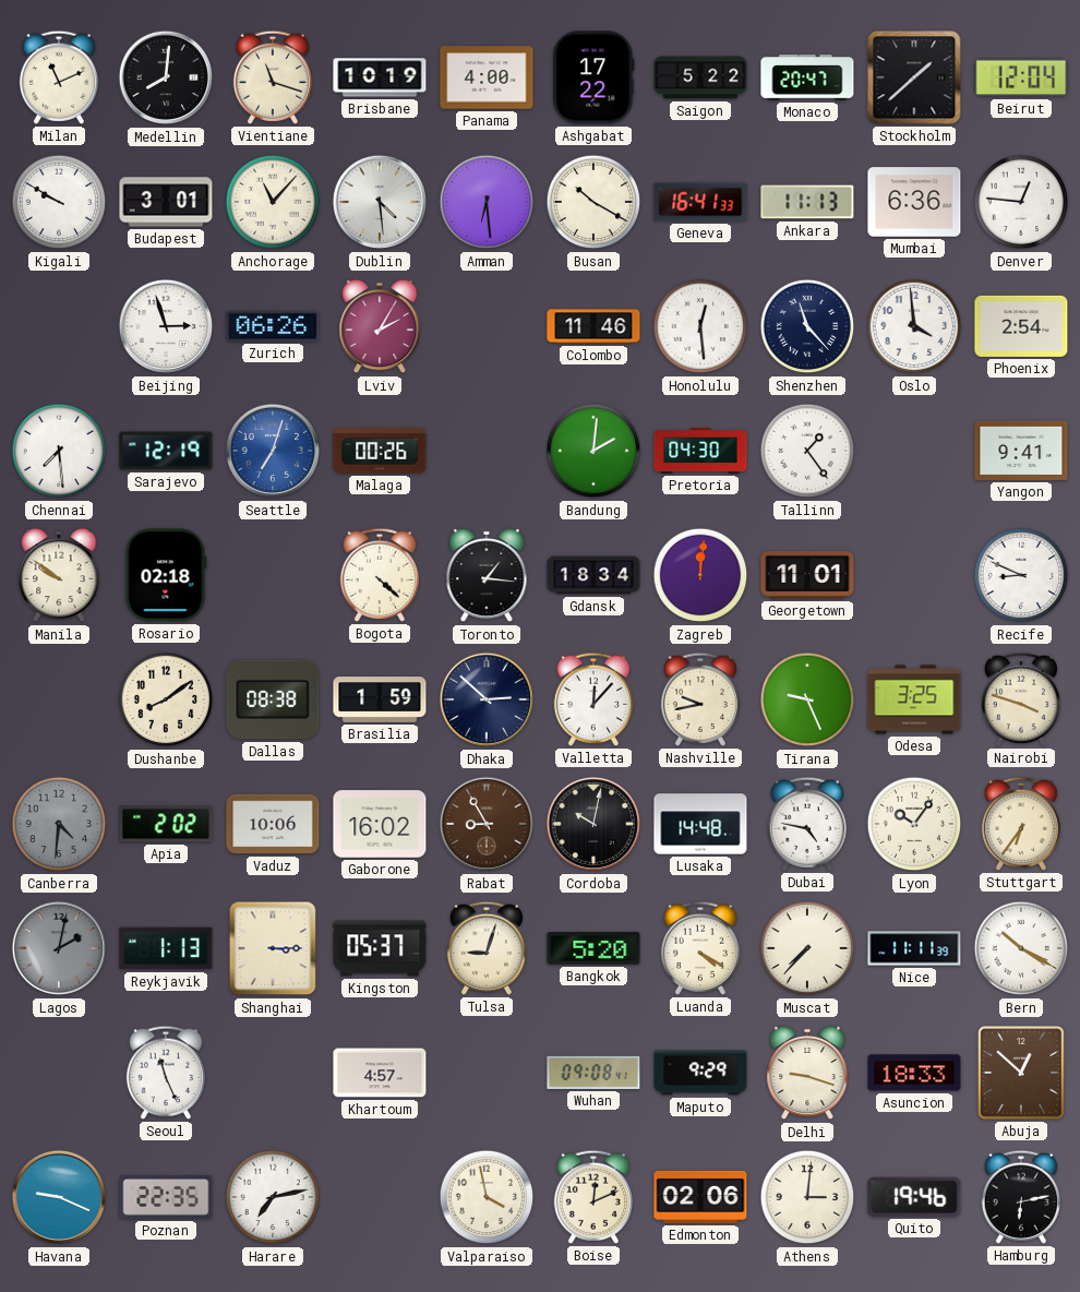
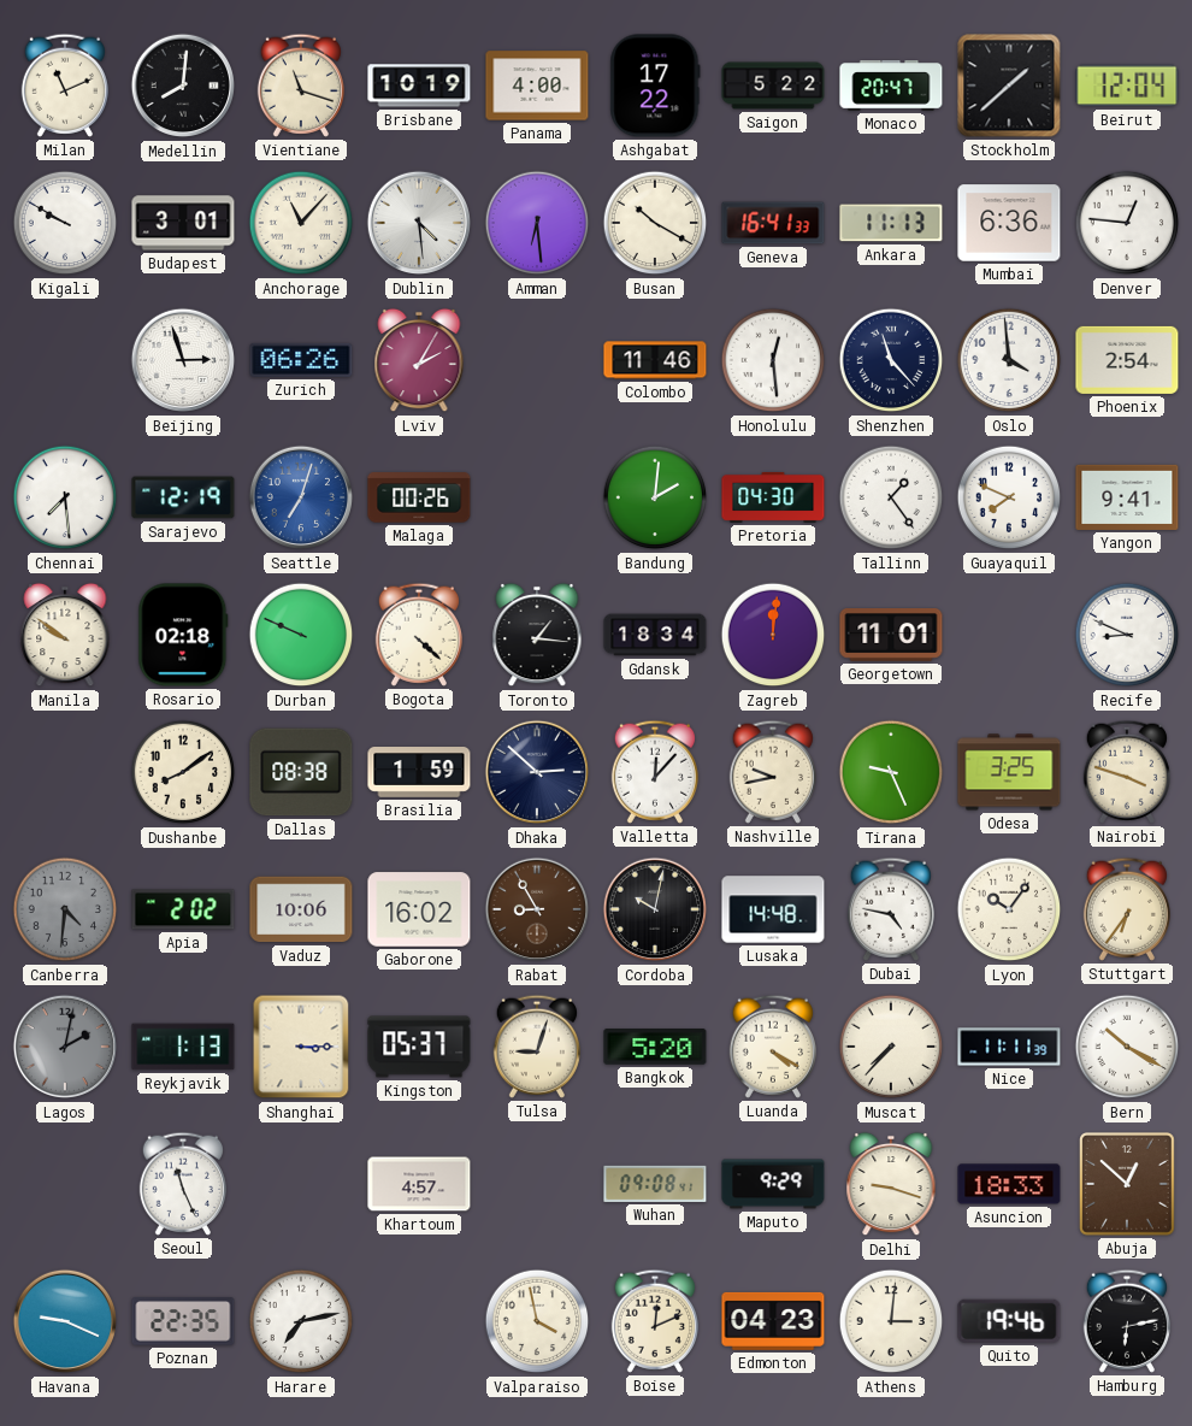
Guayaquil: none -> 7:49 (1009, 497)
Durban: none -> 9:49 (301, 635)
Edmonton: 02:06 -> 04:23 (773, 1321)
